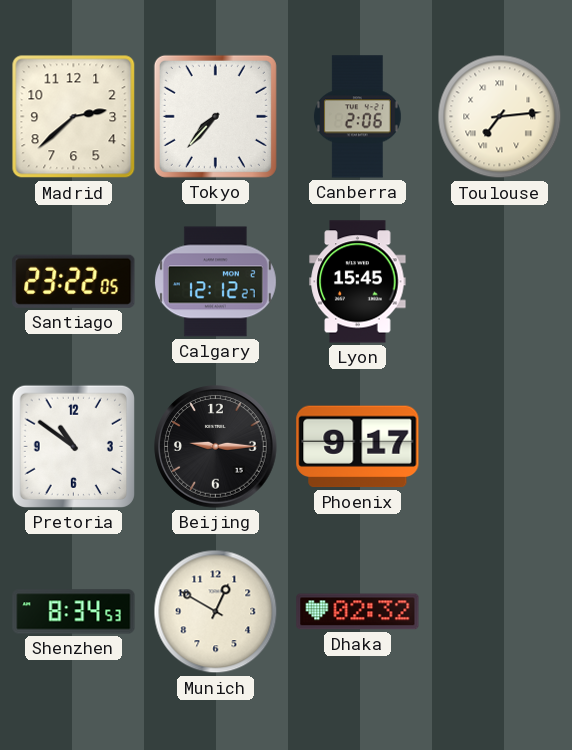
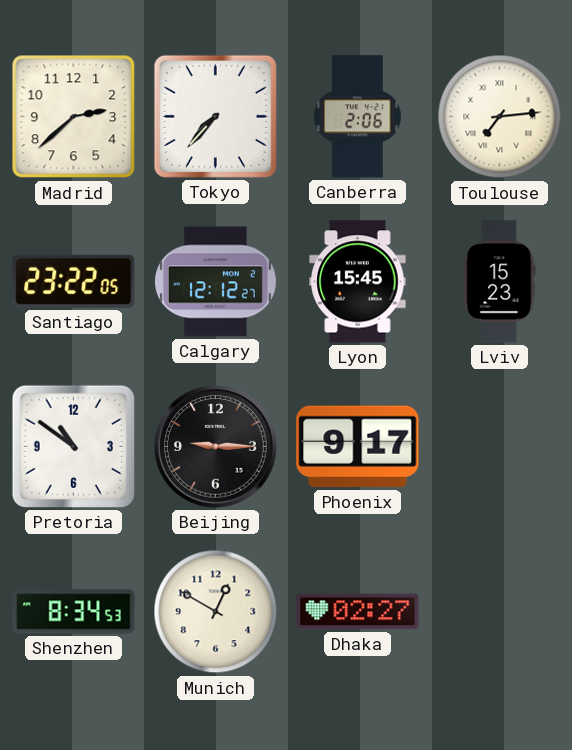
Lviv: none -> 15:23 (500, 282)
Dhaka: 02:32 -> 02:27 (358, 612)
